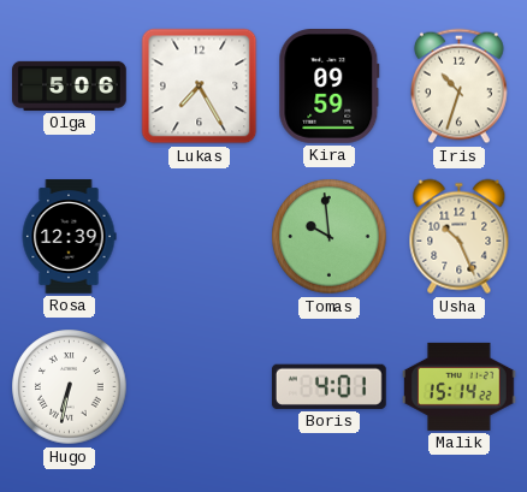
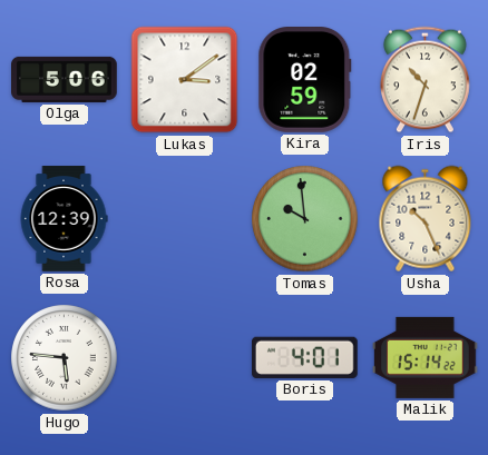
Lukas: 7:25 -> 3:09 (185, 80)
Kira: 09:59 -> 02:59 (305, 80)
Hugo: 6:32 -> 5:46 (65, 358)
